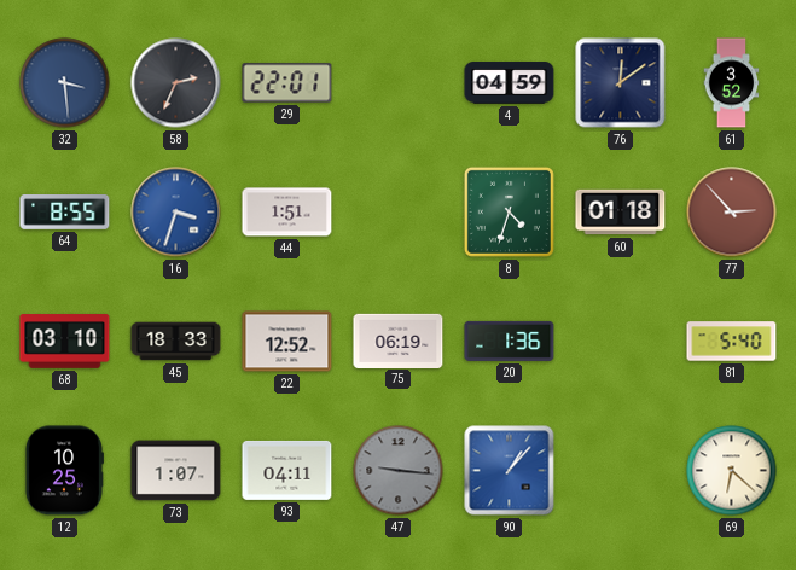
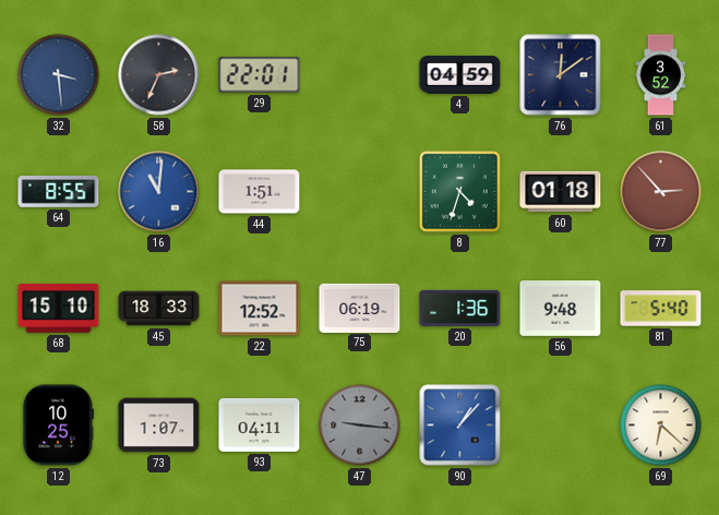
16: 3:33 -> 11:01 (159, 192)
68: 03:10 -> 15:10 (59, 309)
56: none -> 9:48 (561, 309)
